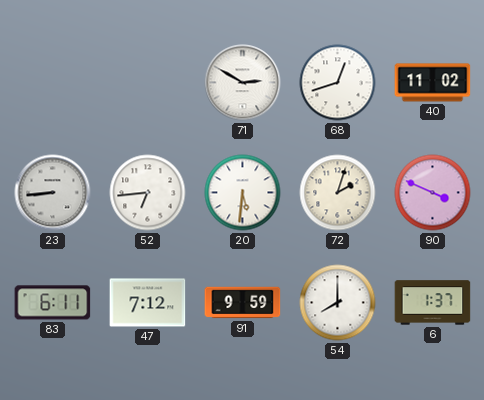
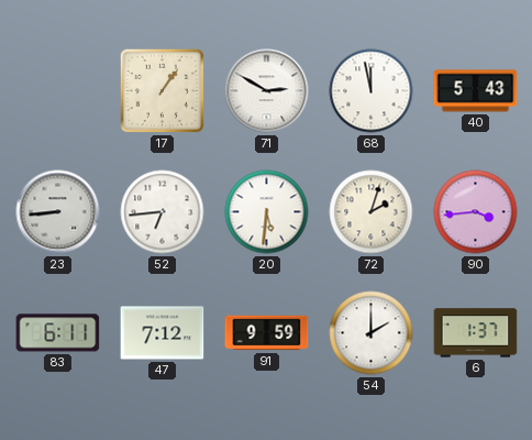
17: none -> 1:06 (162, 90)
68: 12:42 -> 11:58 (372, 91)
40: 11:02 -> 5:43 (476, 91)
90: 3:49 -> 3:44 (476, 212)
54: 8:00 -> 2:00 (372, 333)
